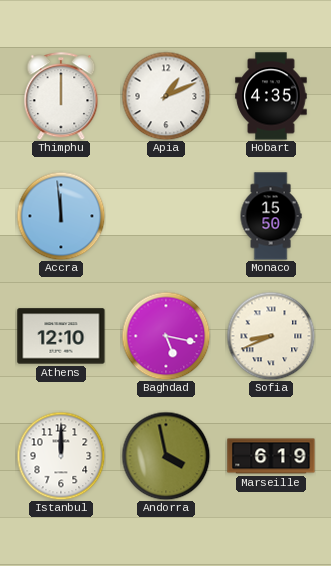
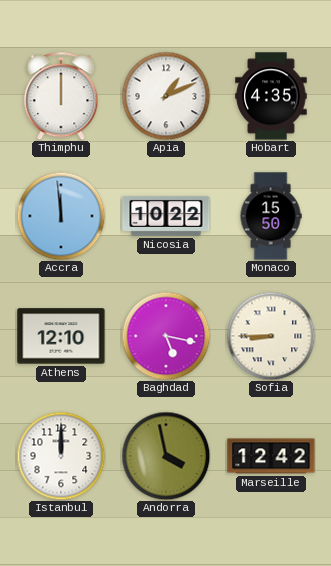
Nicosia: none -> 10:22 (166, 216)
Sofia: 8:41 -> 8:45 (271, 336)
Marseille: 6:19 -> 12:42 (271, 456)
